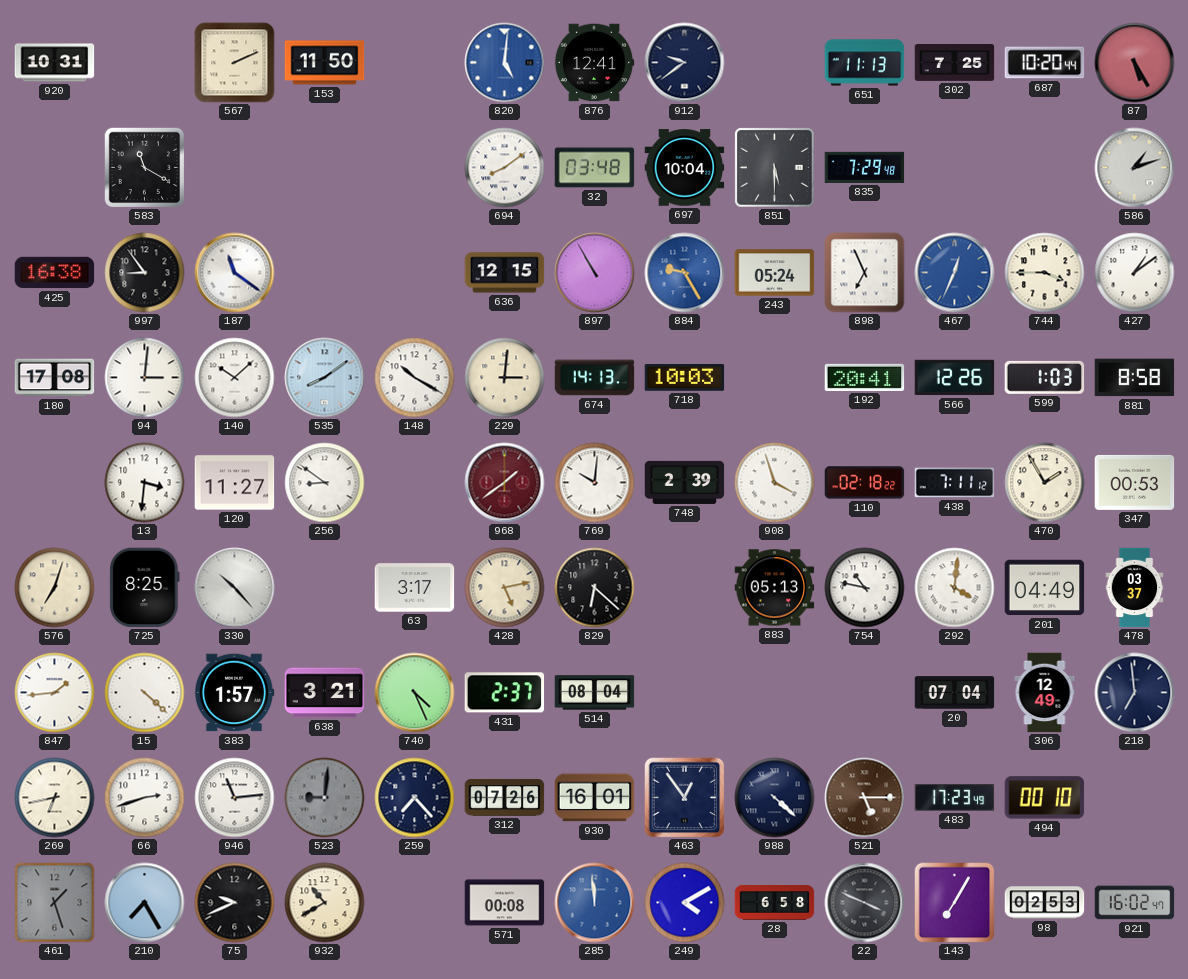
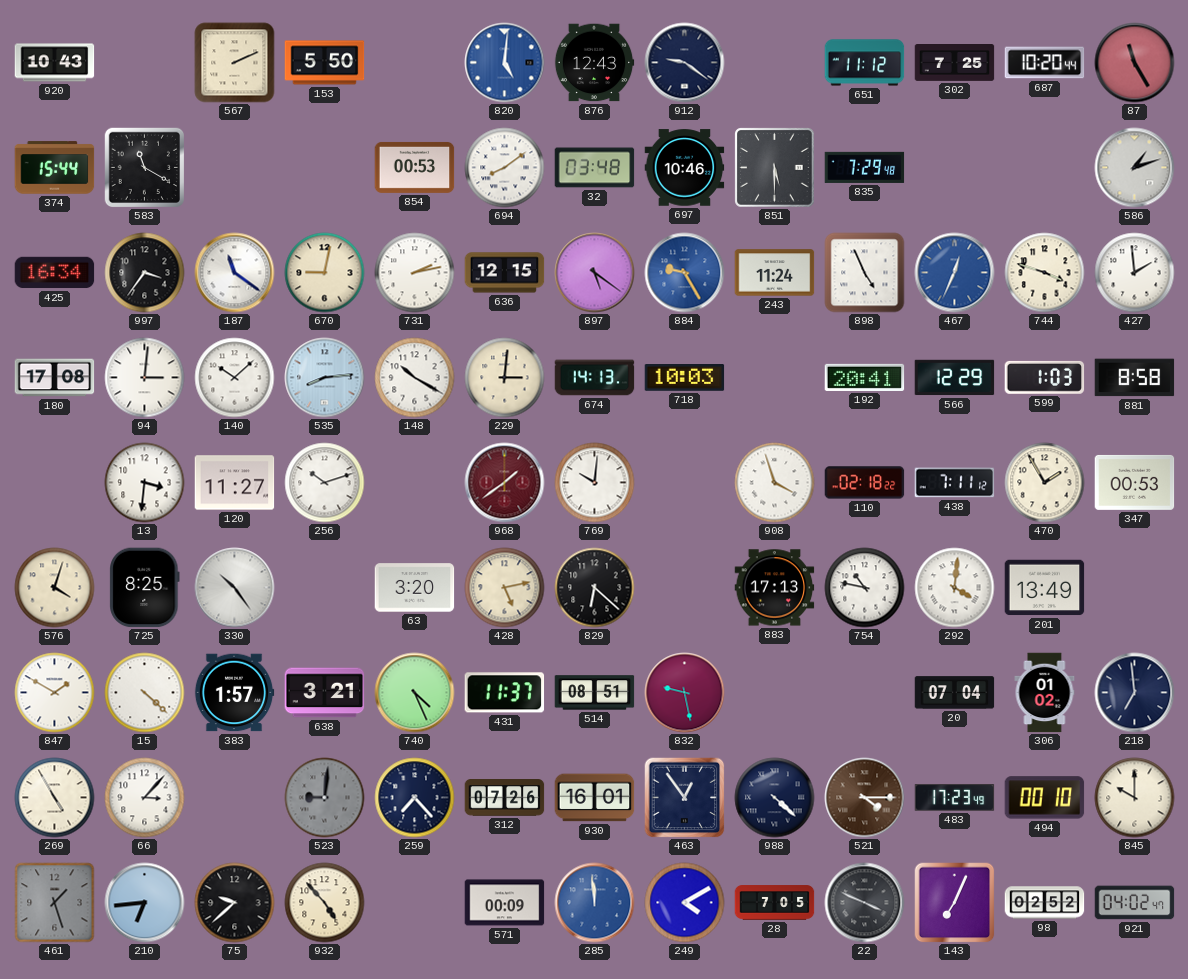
920: 10:31 -> 10:43 (55, 63)
153: 11:50 -> 5:50 (325, 63)
876: 12:41 -> 12:43 (594, 63)
912: 9:39 -> 9:21 (685, 63)
651: 11:13 -> 11:12 (865, 63)
87: 5:25 -> 11:25 (1135, 63)
374: none -> 15:44 (55, 168)
854: none -> 00:53 (415, 167)
697: 10:04 -> 10:46 (685, 168)
425: 16:38 -> 16:34 (55, 273)
997: 8:54 -> 3:36 (145, 273)
670: none -> 9:02 (325, 273)
731: none -> 2:13 (415, 273)
897: 10:55 -> 5:21 (595, 273)
243: 05:24 -> 11:24 (775, 273)
898: 6:56 -> 4:56 (865, 273)
744: 3:45 -> 3:48 (1045, 273)
427: 1:09 -> 1:59 (1135, 273)
535: 8:09 -> 8:14 (325, 378)
566: 12:26 -> 12:29 (955, 378)
256: 8:51 -> 10:12 (325, 483)
748: 2:39 -> none (685, 482)
576: 7:03 -> 4:03 (55, 588)
330: 10:23 -> 10:24 (235, 588)
63: 3:17 -> 3:20 (415, 588)
883: 05:13 -> 17:13 (775, 588)
201: 04:49 -> 13:49 (1045, 588)
478: 03:37 -> none (1135, 588)
847: 1:44 -> 1:50 (55, 693)
431: 2:37 -> 11:37 (505, 693)
514: 08:04 -> 08:51 (595, 693)
832: none -> 9:28 (685, 693)
306: 12:49 -> 01:02 (1045, 693)
269: 6:43 -> 4:55 (55, 798)
66: 2:42 -> 3:07 (145, 798)
946: 11:14 -> none (235, 798)
521: 5:15 -> 4:15 (865, 798)
845: none -> 10:00 (1135, 798)
210: 7:25 -> 6:44 (145, 903)
75: 9:41 -> 9:38 (235, 903)
932: 10:40 -> 4:53 (325, 903)
571: 00:08 -> 00:09 (505, 903)
28: 6:58 -> 7:05 (775, 903)
143: 7:05 -> 7:04 (955, 903)
98: 02:53 -> 02:52 (1045, 903)
921: 16:02 -> 04:02 (1135, 903)
